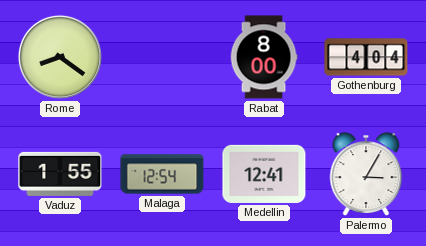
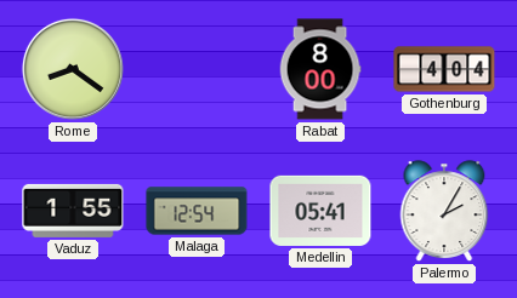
Medellin: 12:41 -> 05:41 (320, 211)
Palermo: 3:05 -> 2:05 (444, 211)
